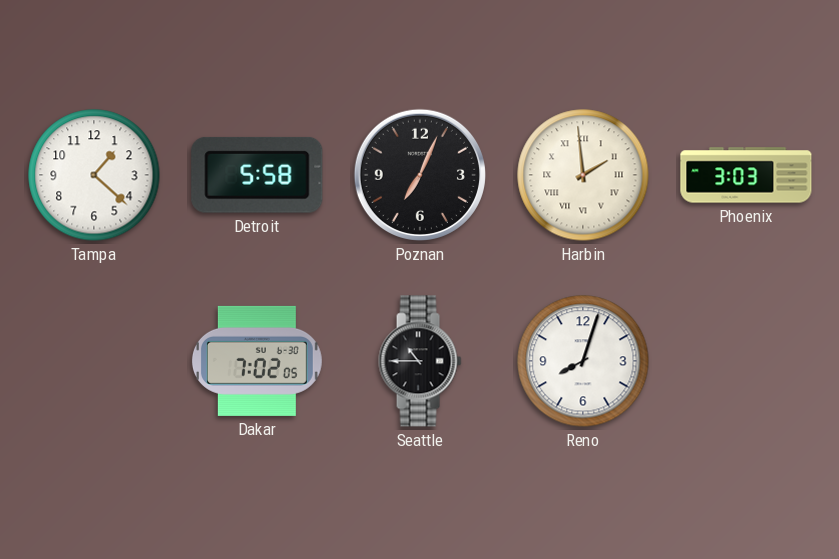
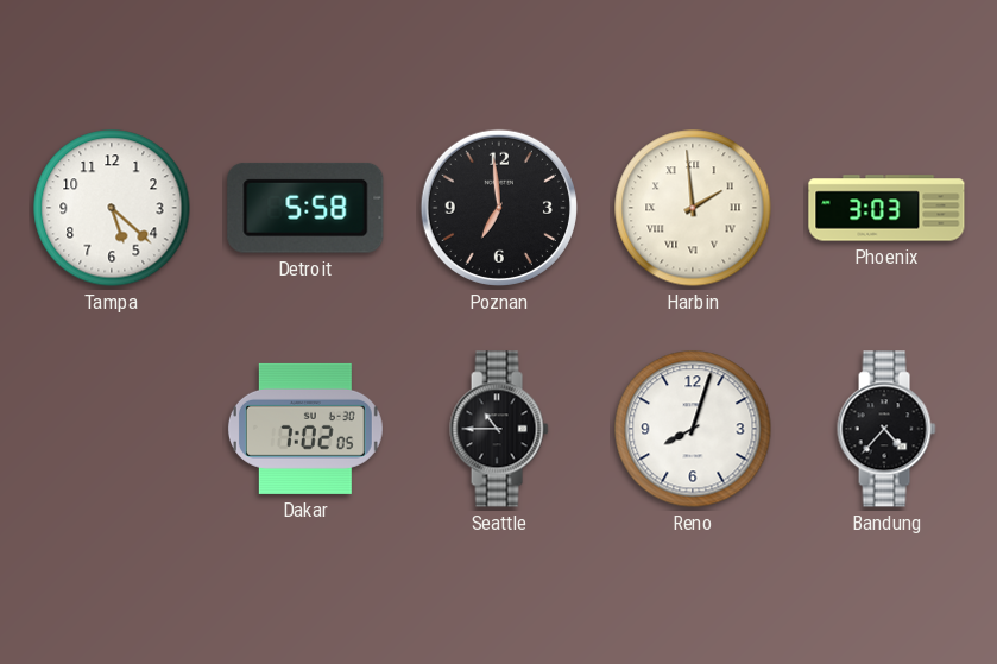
Tampa: 1:22 -> 5:22 (112, 208)
Poznan: 7:04 -> 6:59 (499, 208)
Bandung: none -> 4:37 (886, 429)
